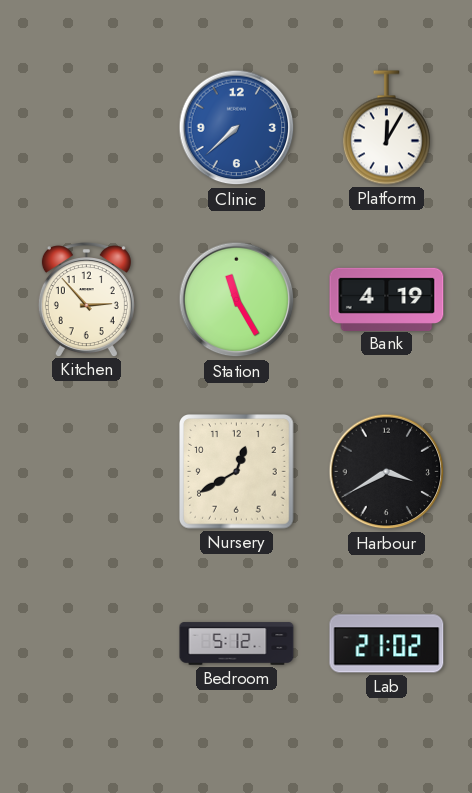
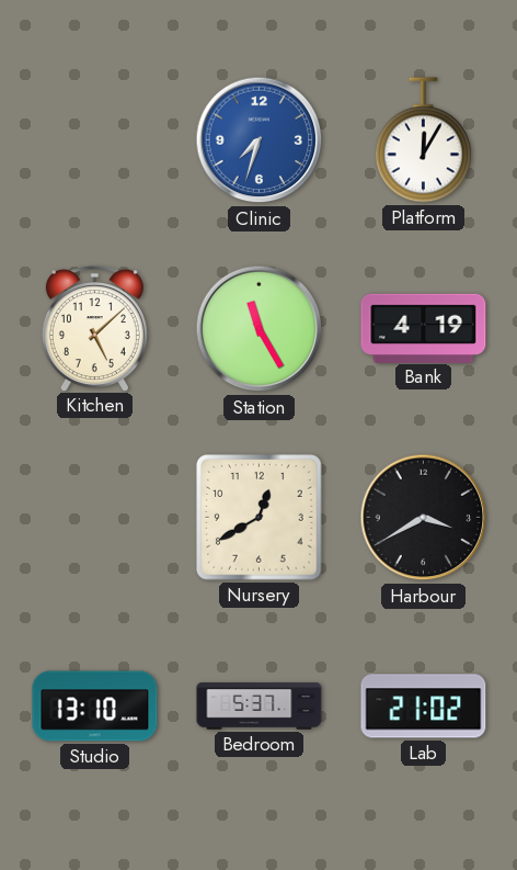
Clinic: 7:38 -> 7:33 (260, 140)
Kitchen: 2:53 -> 5:08 (94, 328)
Studio: none -> 13:10 (95, 707)
Bedroom: 5:12 -> 5:37 (260, 707)
